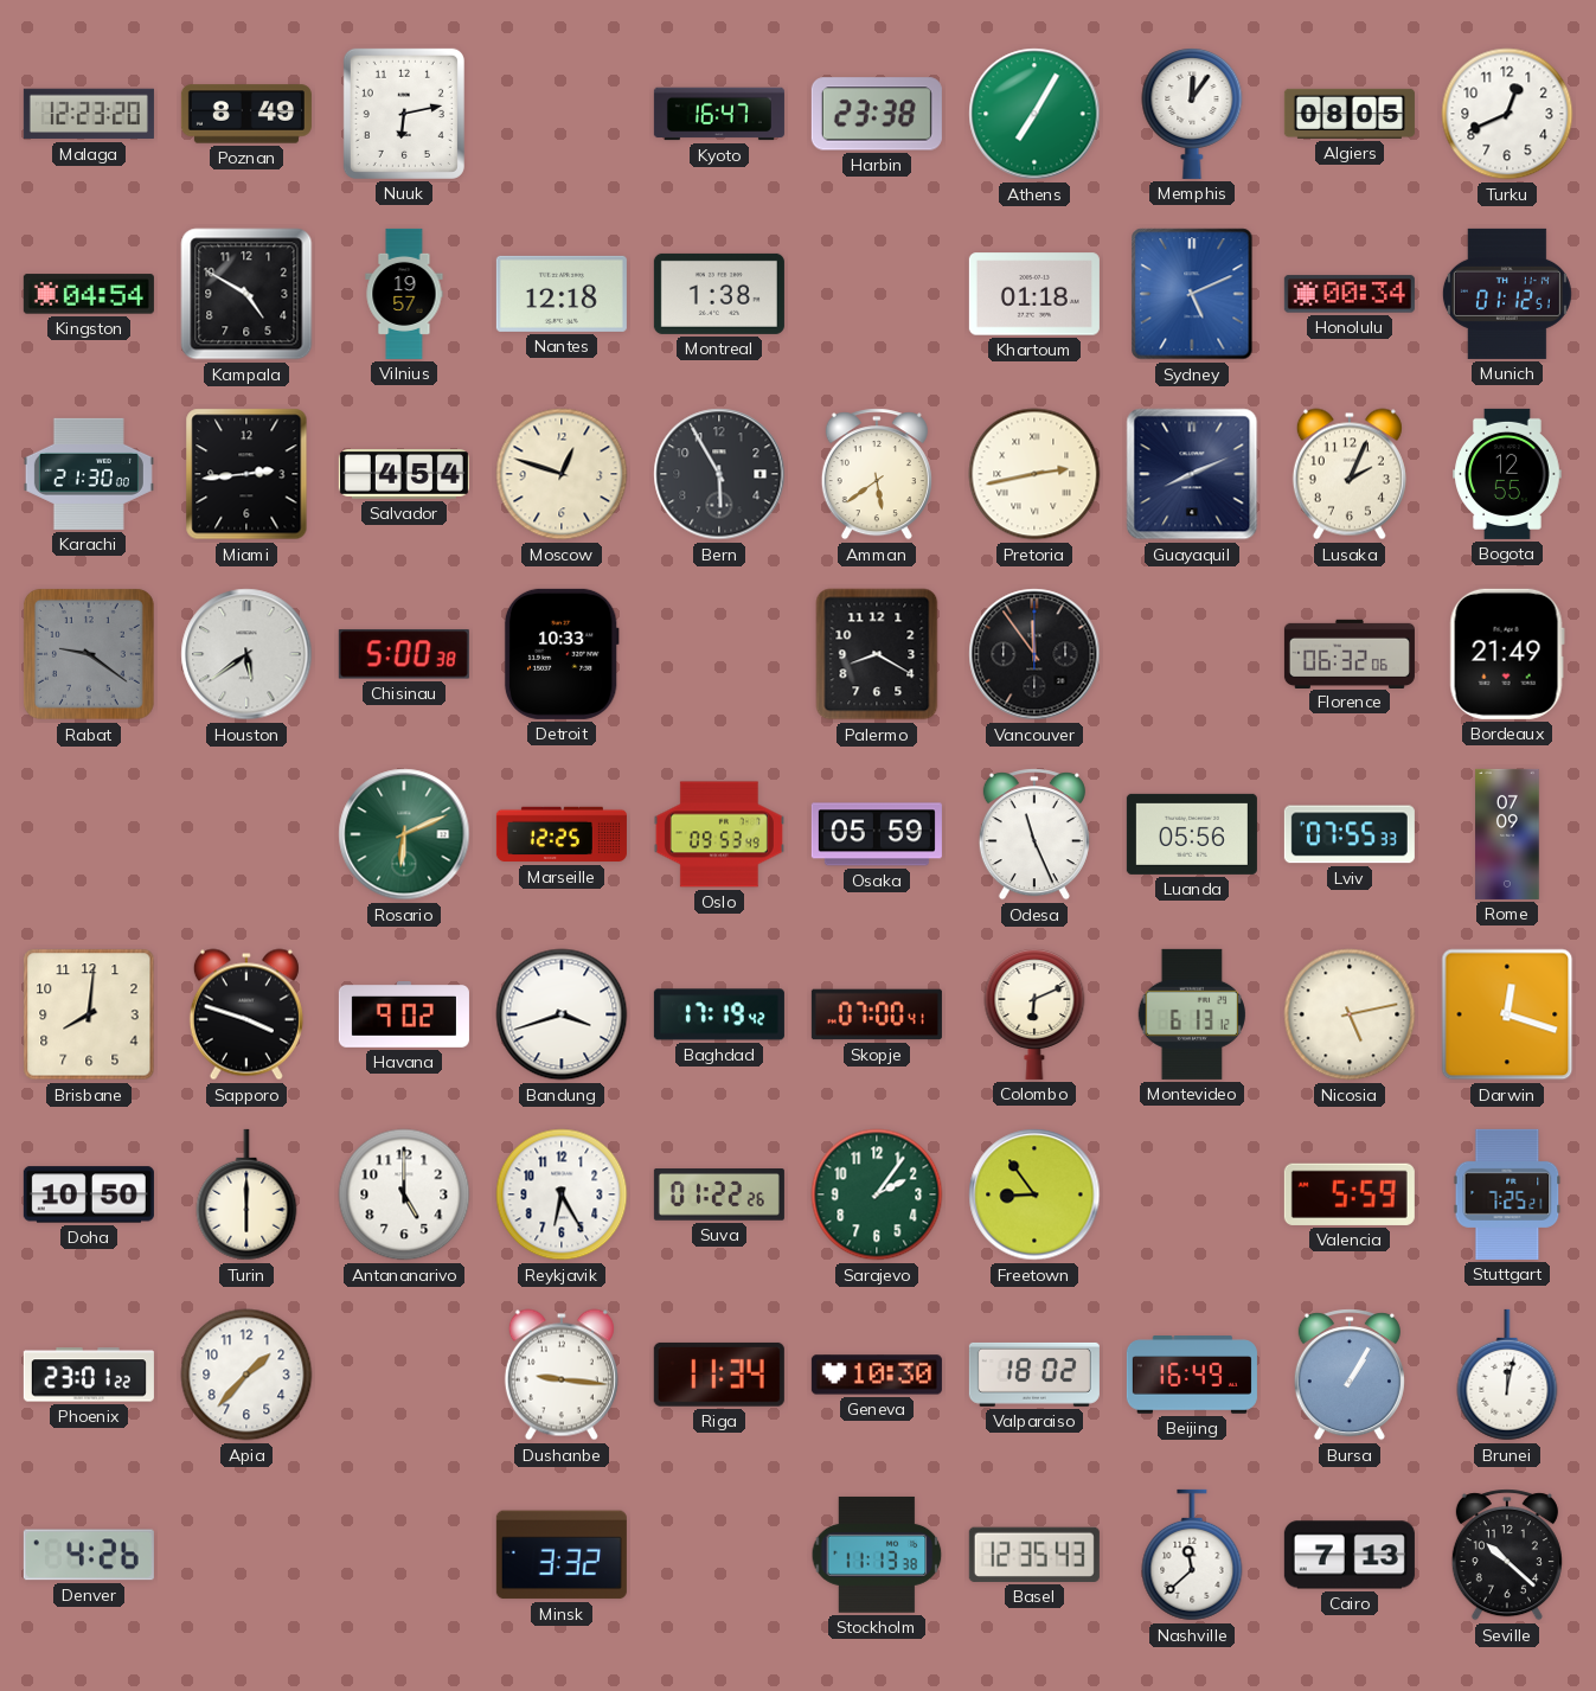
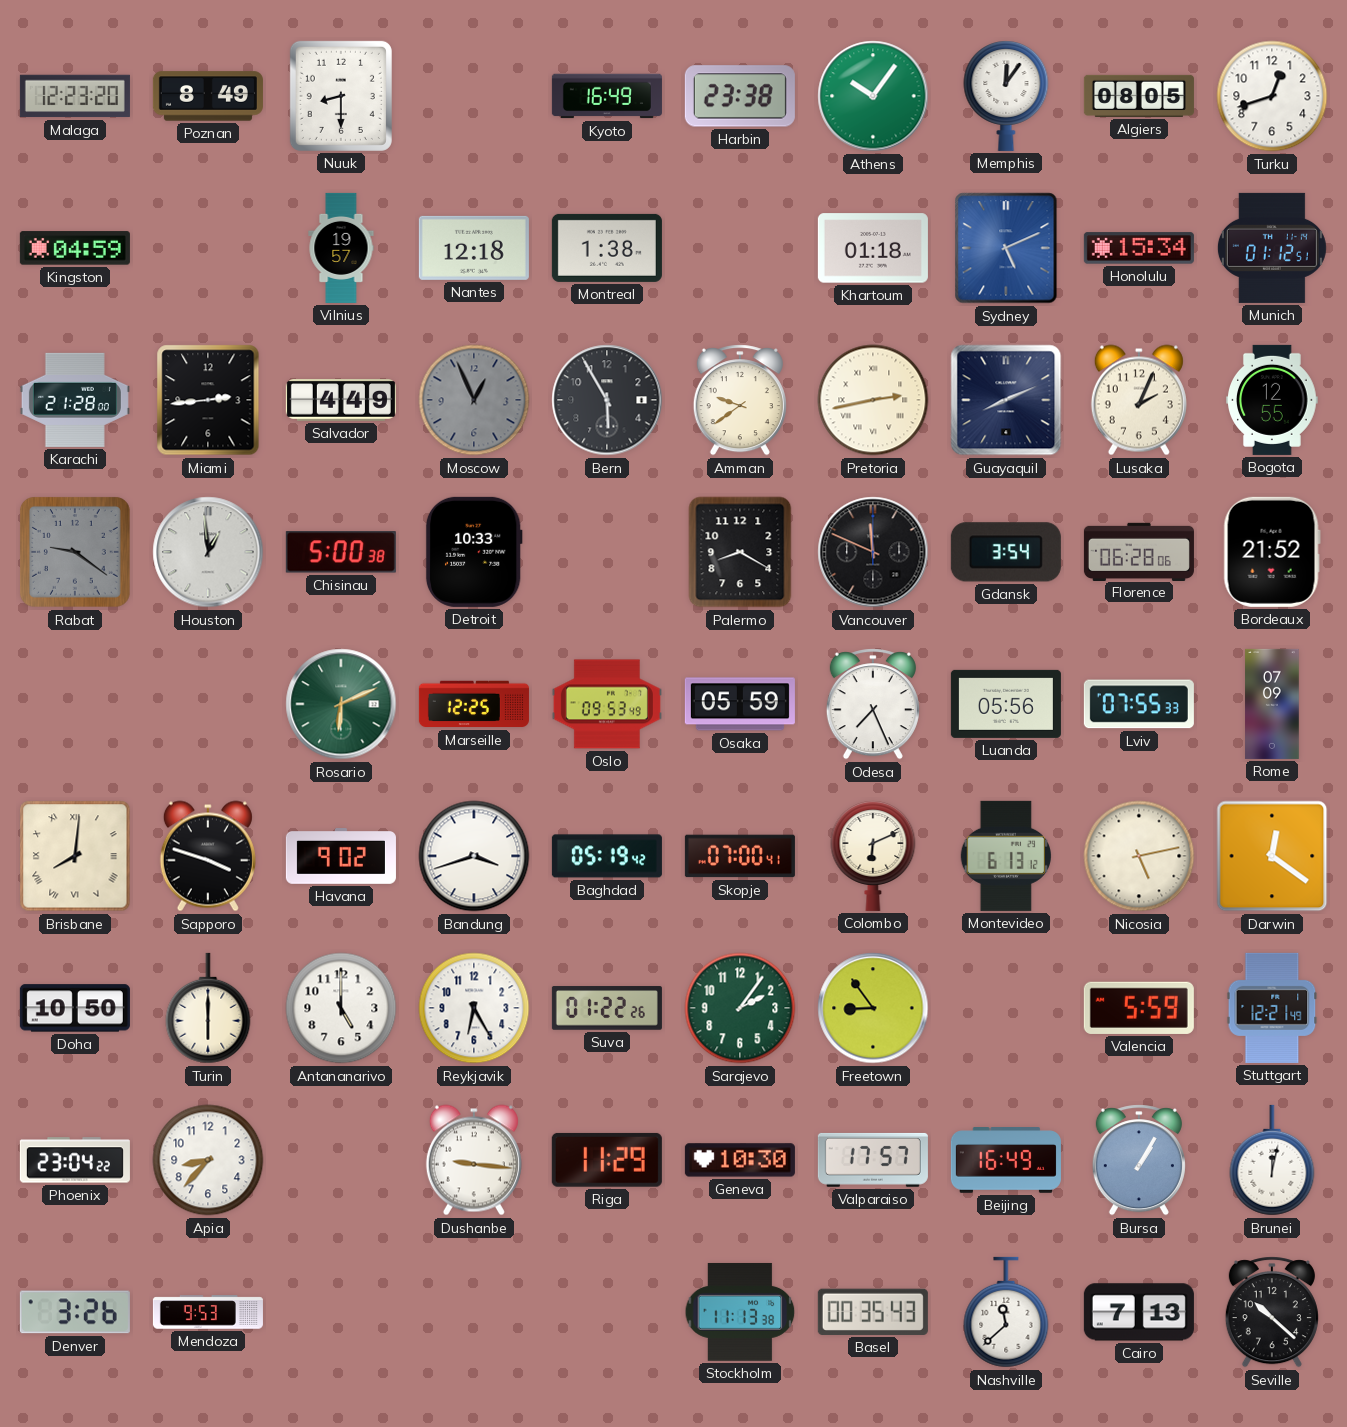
Nuuk: 6:13 -> 8:30 (341, 96)
Kyoto: 16:47 -> 16:49 (607, 96)
Athens: 7:05 -> 10:06 (873, 96)
Turku: 12:41 -> 12:42 (1272, 96)
Kingston: 04:54 -> 04:59 (75, 248)
Kampala: 4:50 -> none (246, 294)
Honolulu: 00:34 -> 15:34 (1139, 248)
Karachi: 21:30 -> 21:28 (75, 400)
Salvador: 4:54 -> 4:49 (341, 401)
Moscow: 12:48 -> 12:56 (474, 400)
Moscow dial: cream -> grey (474, 400)
Amman: 5:39 -> 9:39 (740, 400)
Houston: 5:39 -> 12:59 (208, 552)
Vancouver: 11:54 -> 11:49 (873, 552)
Gdansk: none -> 3:54 (1006, 552)
Florence: 06:32 -> 06:28 (1139, 551)
Bordeaux: 21:49 -> 21:52 (1272, 552)
Odesa: 11:26 -> 7:26 (873, 704)
Brisbane numerals: Arabic -> Roman (75, 856)
Baghdad: 17:19 -> 05:19 (607, 856)
Darwin: 12:18 -> 12:21 (1272, 856)
Stuttgart: 7:25 -> 12:21 (1272, 1008)
Phoenix: 23:01 -> 23:04 (75, 1160)
Apia: 1:37 -> 8:37 (208, 1160)
Riga: 11:34 -> 11:29 (607, 1160)
Valparaiso: 18:02 -> 17:57 (873, 1160)
Denver: 4:26 -> 3:26 (75, 1312)
Mendoza: none -> 9:53 (208, 1312)
Minsk: 3:32 -> none (562, 1555)
Basel: 12:35 -> 00:35 (873, 1312)
